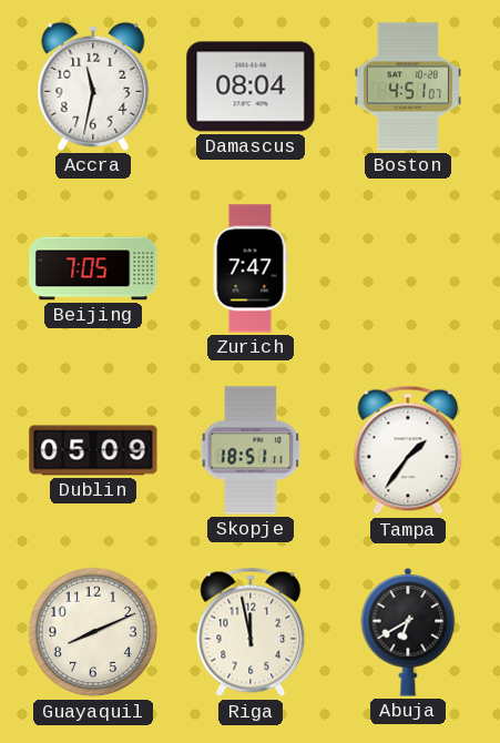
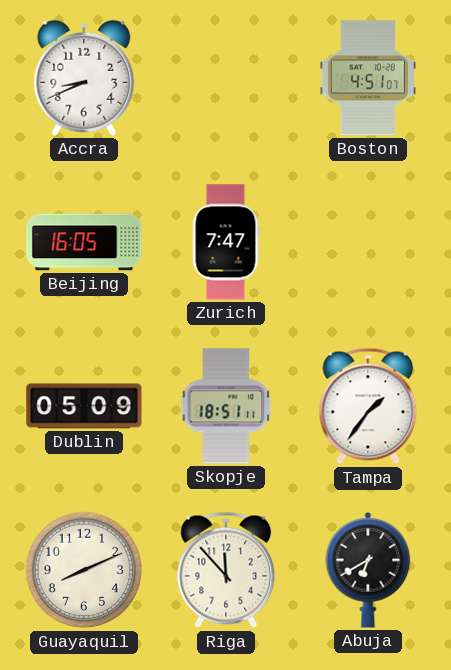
Accra: 11:32 -> 8:41 (84, 78)
Damascus: 08:04 -> none (251, 86)
Beijing: 7:05 -> 16:05 (84, 242)
Riga: 11:58 -> 11:53 (226, 570)
